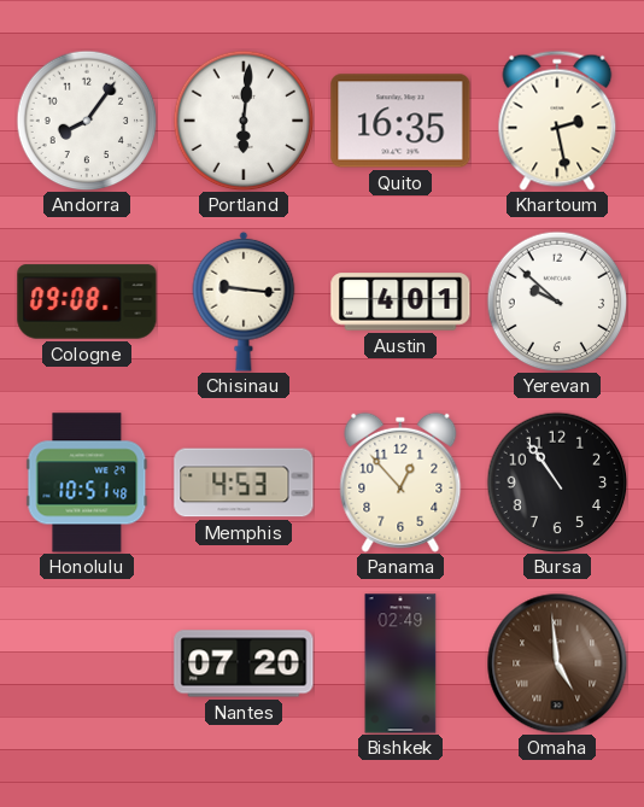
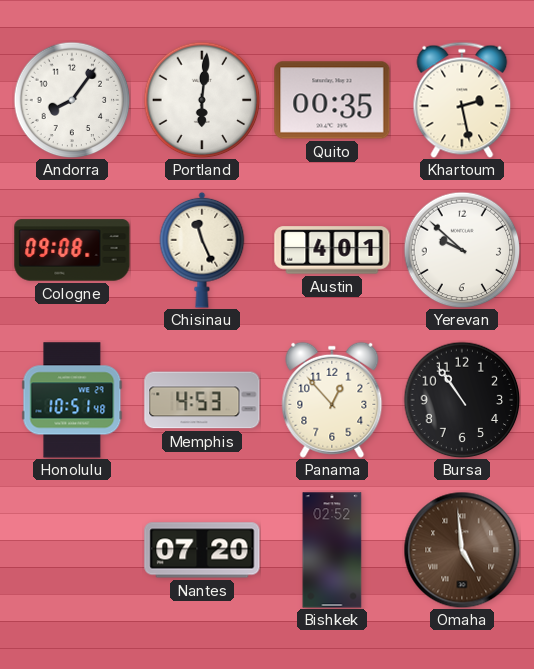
Quito: 16:35 -> 00:35 (332, 100)
Chisinau: 9:16 -> 11:26 (202, 250)
Bishkek: 02:49 -> 02:52 (332, 550)
